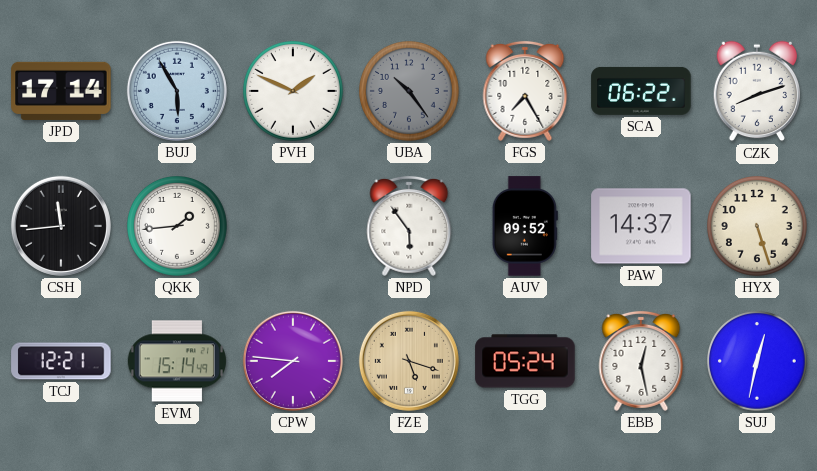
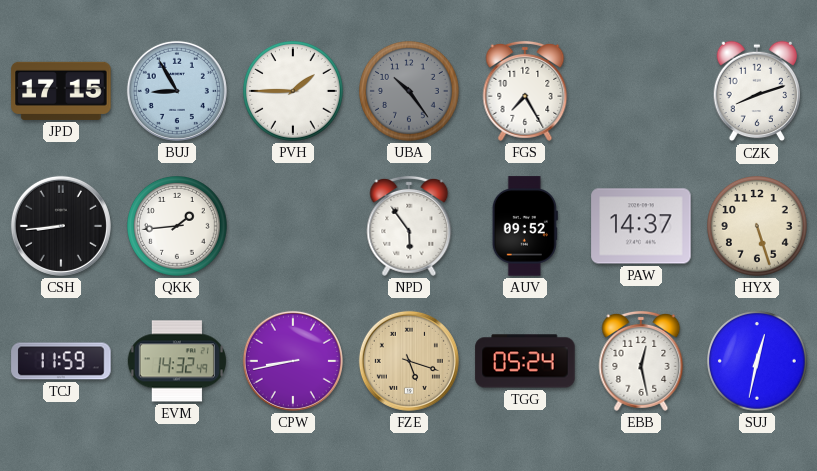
JPD: 17:14 -> 17:15 (61, 91)
BUJ: 5:55 -> 8:55 (177, 91)
PVH: 1:49 -> 1:45 (294, 92)
SCA: 06:22 -> none (641, 91)
CSH: 11:44 -> 8:44 (61, 226)
TCJ: 12:21 -> 11:59 (61, 361)
EVM: 15:14 -> 14:32 (177, 361)
CPW: 7:46 -> 8:43 (293, 361)
